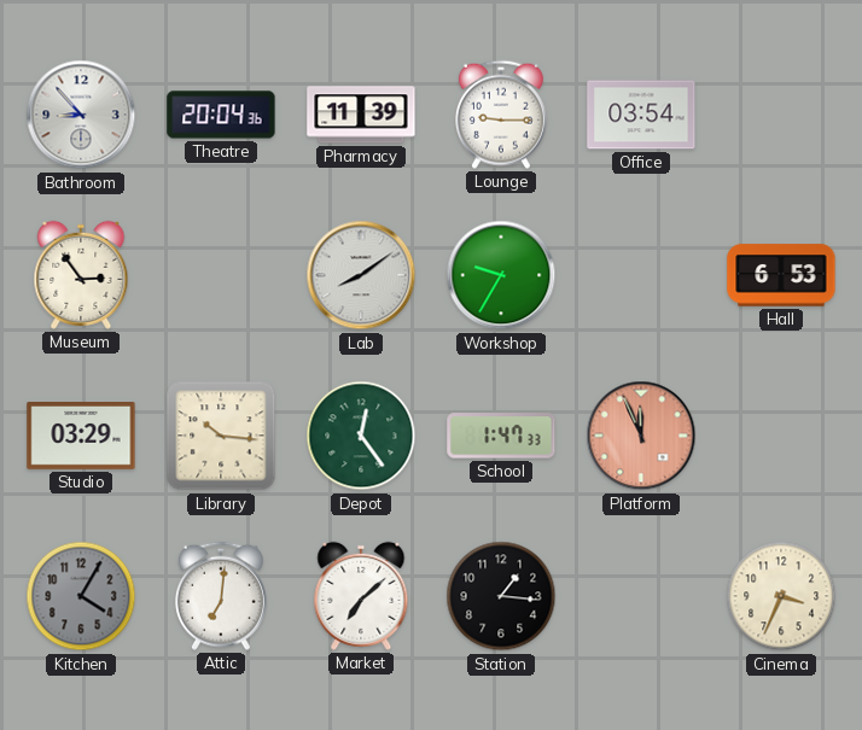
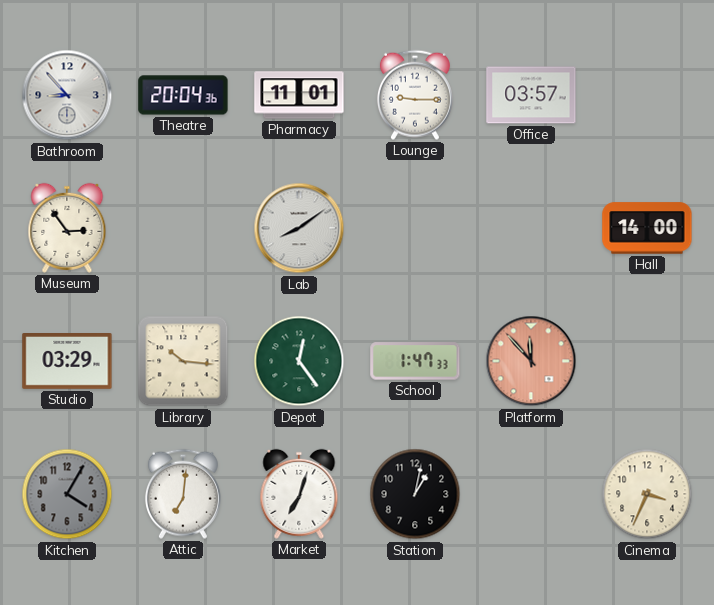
Pharmacy: 11:39 -> 11:01 (299, 95)
Office: 03:54 -> 03:57 (531, 95)
Workshop: 9:35 -> none (501, 275)
Hall: 6:53 -> 14:00 (647, 228)
Platform: 11:56 -> 11:53 (531, 361)
Market: 7:08 -> 7:03 (299, 494)
Station: 1:16 -> 1:02 (415, 494)
